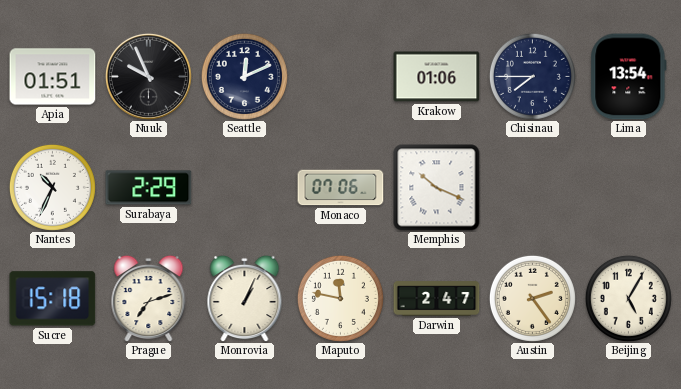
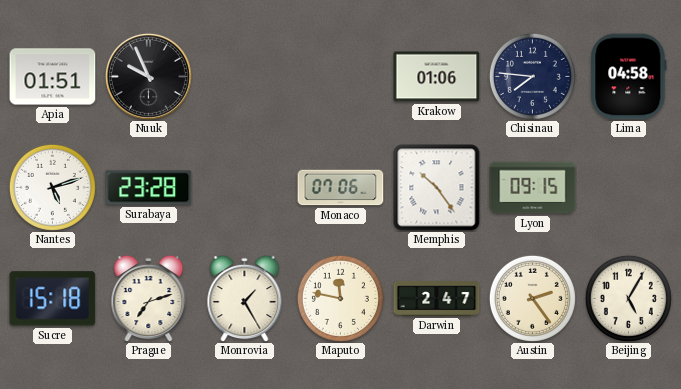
Seattle: 12:11 -> none (244, 76)
Chisinau: 7:45 -> 7:46 (532, 76)
Lima: 13:54 -> 04:58 (629, 77)
Nantes: 10:34 -> 5:12 (52, 187)
Surabaya: 2:29 -> 23:28 (149, 188)
Memphis: 10:19 -> 10:24 (437, 188)
Lyon: none -> 09:15 (533, 188)
Monrovia: 1:04 -> 1:25 (245, 298)
